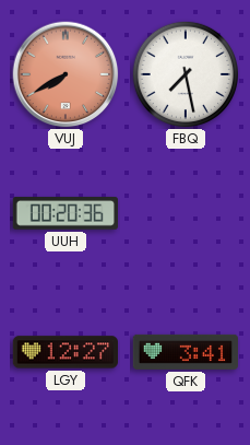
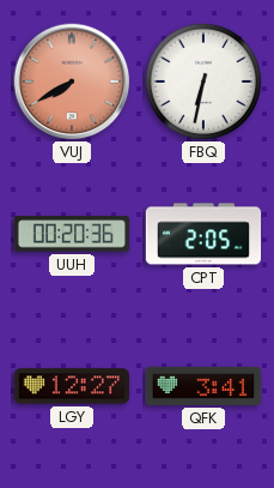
FBQ: 7:28 -> 6:32 (202, 80)
CPT: none -> 2:05 (203, 234)
